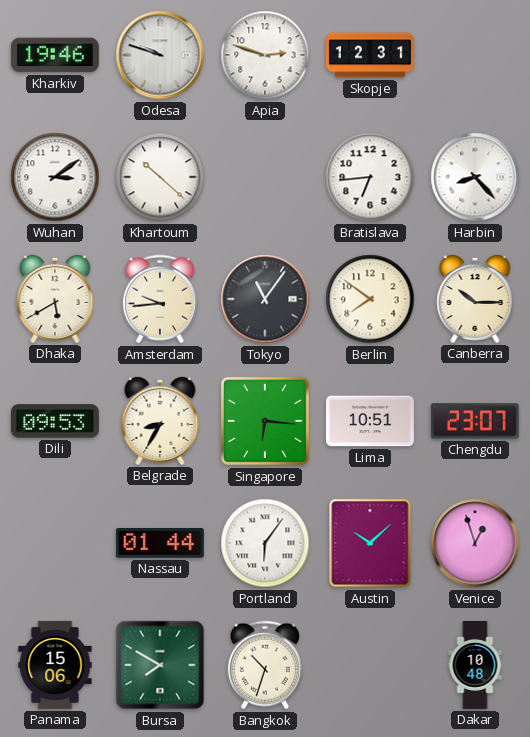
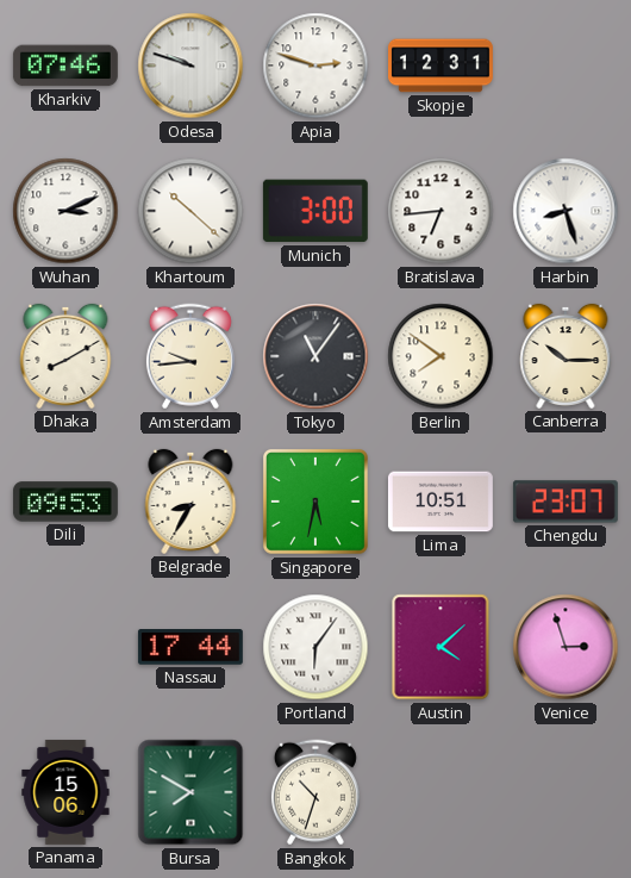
Kharkiv: 19:46 -> 07:46 (65, 66)
Wuhan: 3:09 -> 3:11 (65, 211)
Munich: none -> 3:00 (315, 211)
Harbin: 8:23 -> 8:27 (566, 211)
Dhaka: 5:40 -> 8:10 (65, 356)
Singapore: 6:16 -> 5:32 (315, 502)
Nassau: 01:44 -> 17:44 (190, 648)
Austin: 10:08 -> 4:08 (441, 647)
Venice: 12:57 -> 2:57 (566, 647)
Dakar: 10:48 -> none (475, 666)
